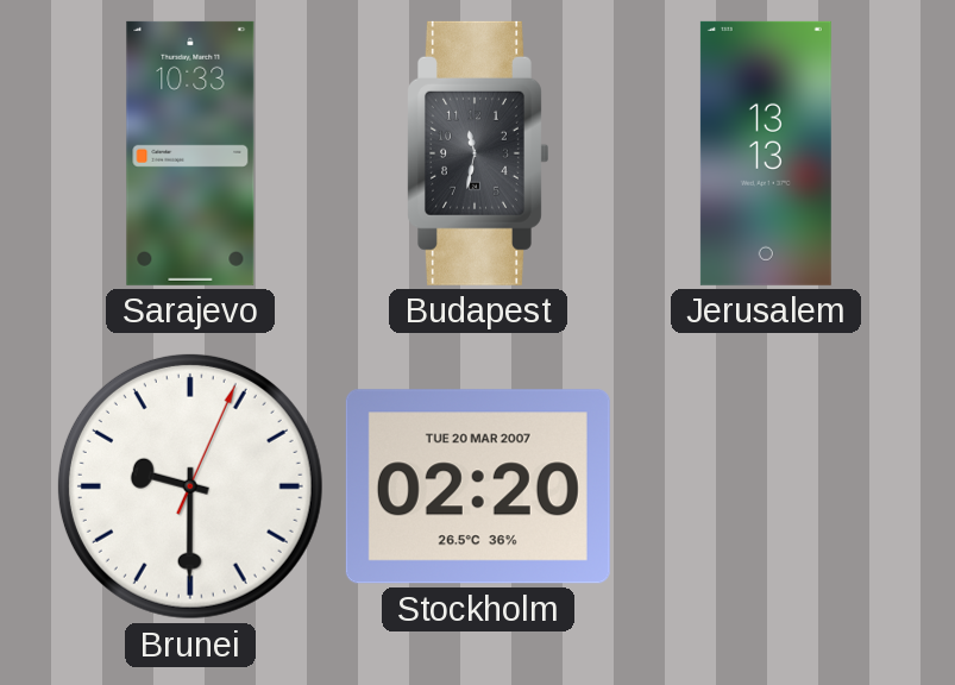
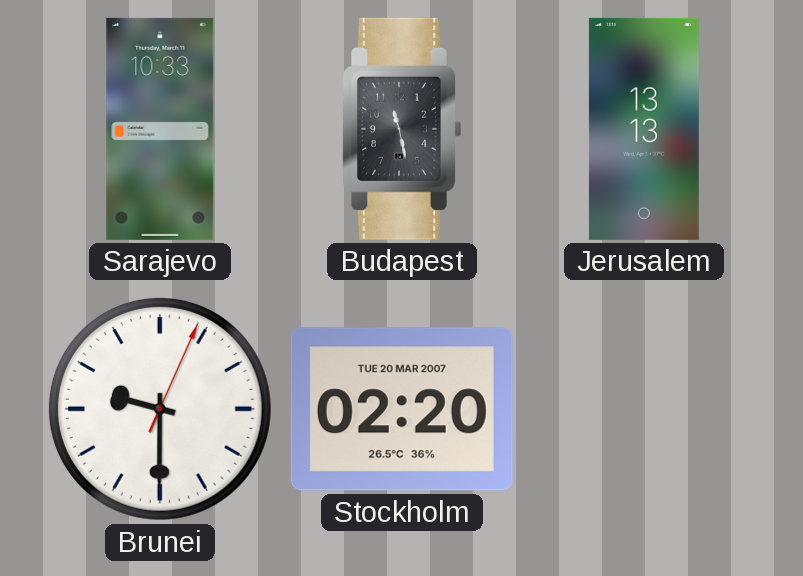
Budapest: 11:32 -> 11:28 (403, 129)
